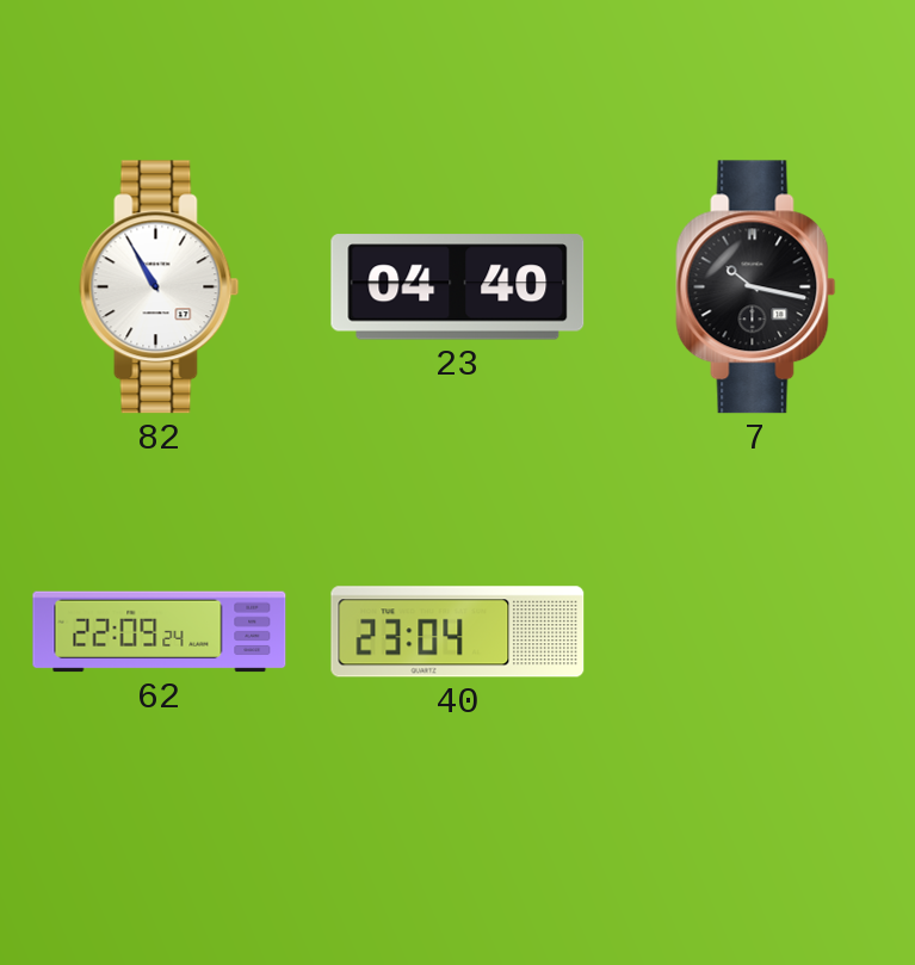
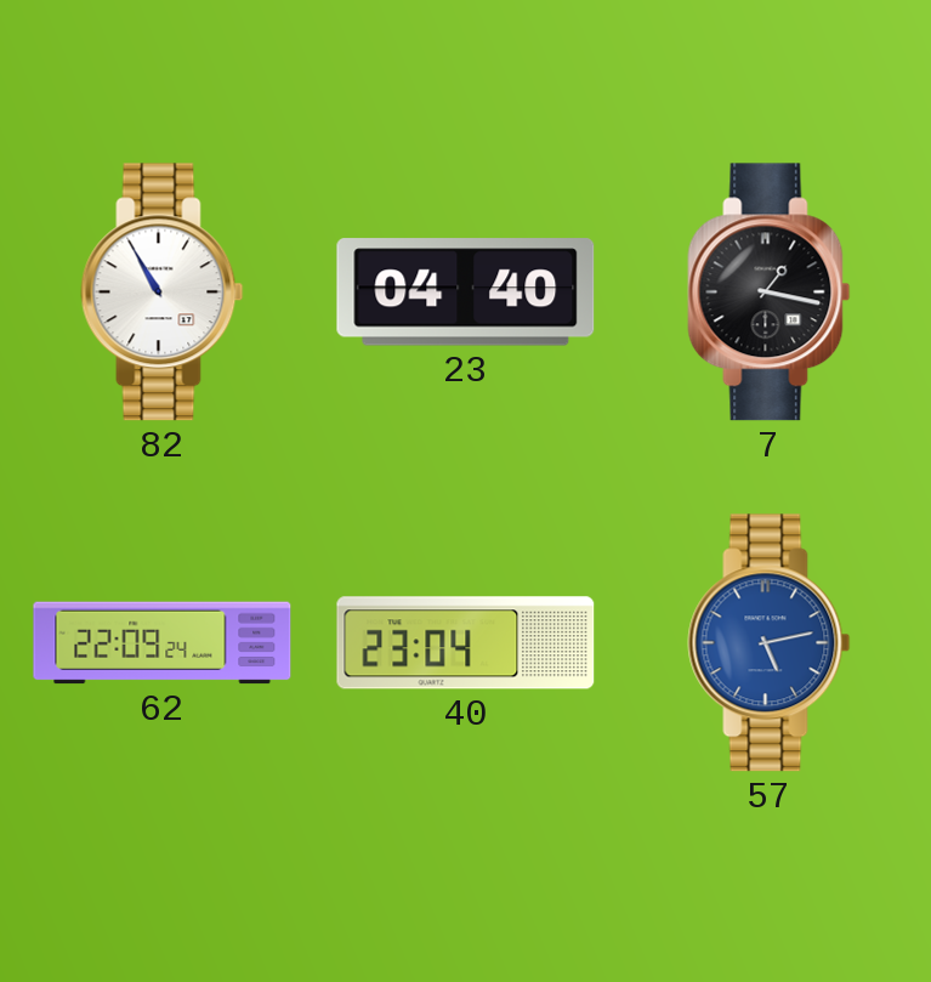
7: 10:17 -> 1:17 (770, 293)
57: none -> 5:13 (770, 643)
